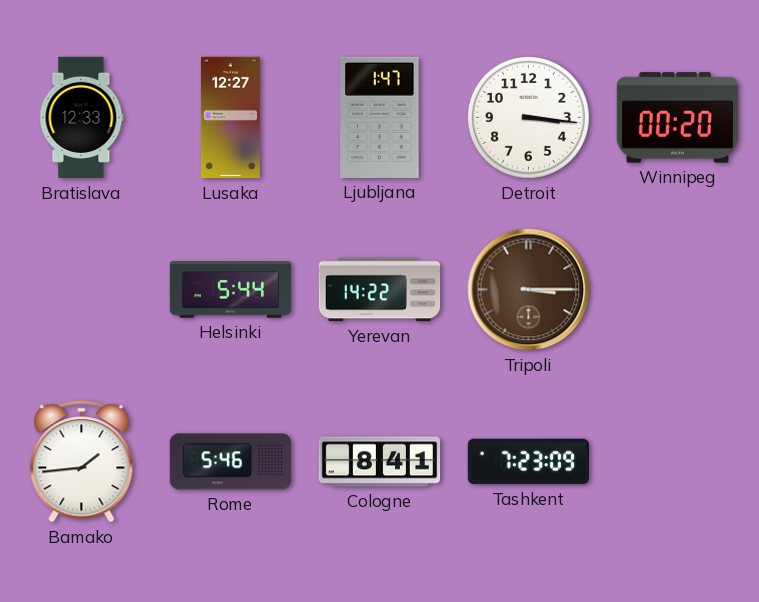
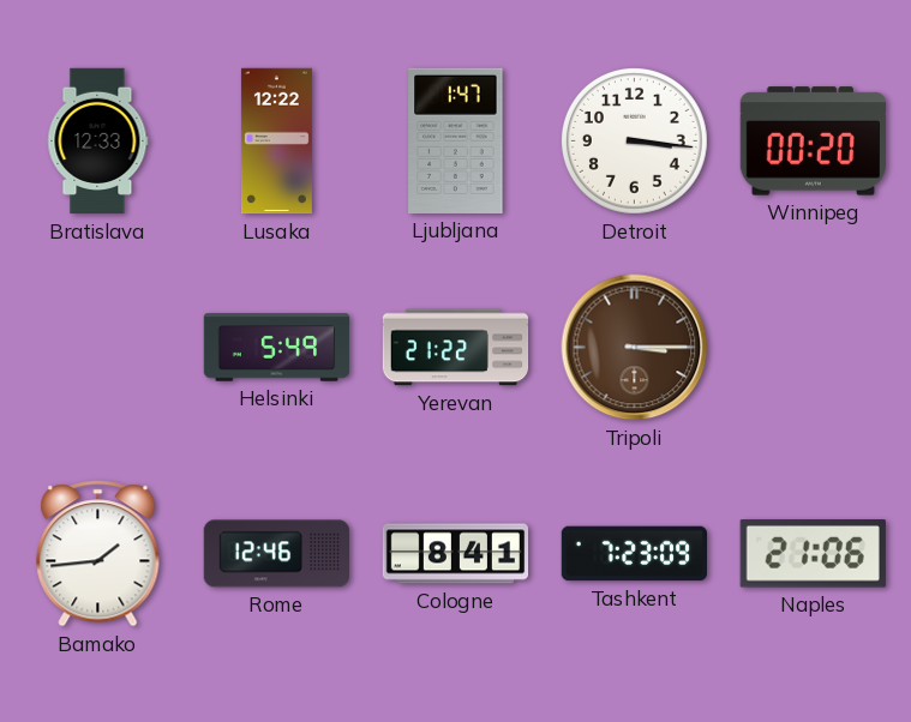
Lusaka: 12:27 -> 12:22 (276, 142)
Helsinki: 5:44 -> 5:49 (277, 348)
Yerevan: 14:22 -> 21:22 (456, 348)
Rome: 5:46 -> 12:46 (276, 554)
Naples: none -> 21:06 (813, 554)
